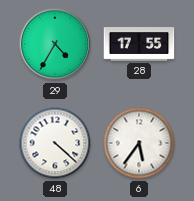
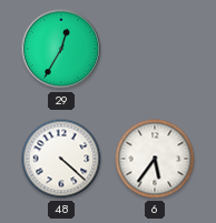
29: 4:35 -> 12:35 (61, 49)
28: 17:55 -> none (139, 44)
